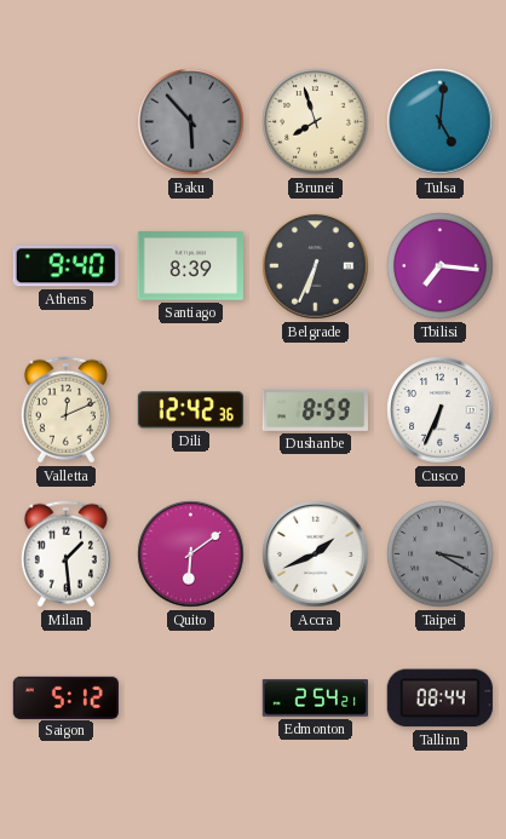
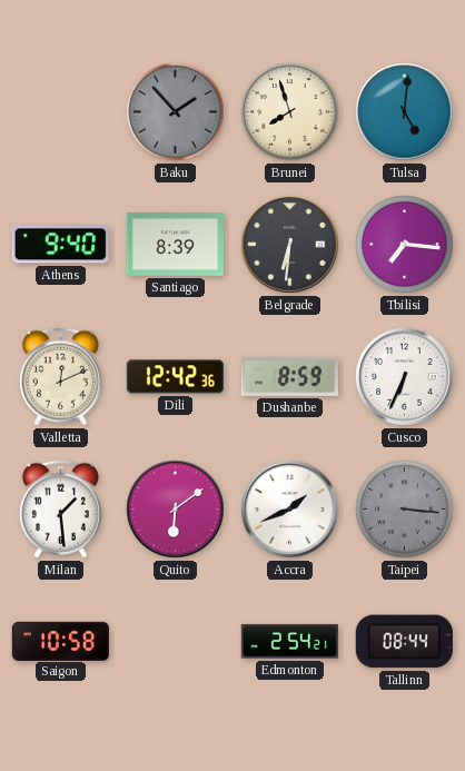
Baku: 5:53 -> 1:53 (176, 112)
Belgrade: 6:34 -> 6:31 (290, 245)
Taipei: 3:20 -> 3:16 (405, 510)
Saigon: 5:12 -> 10:58 (60, 641)
